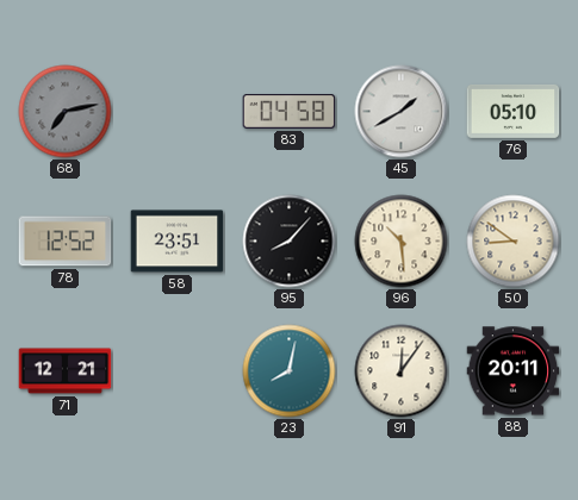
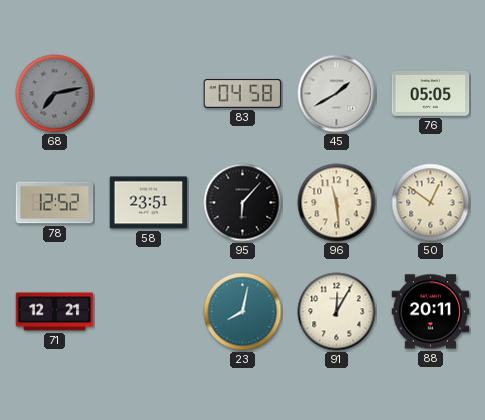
76: 05:10 -> 05:05 (431, 93)
95: 8:07 -> 6:07 (243, 203)
96: 10:29 -> 11:29 (337, 203)
50: 8:51 -> 12:51 (431, 203)
91: 12:06 -> 12:05 (337, 312)
